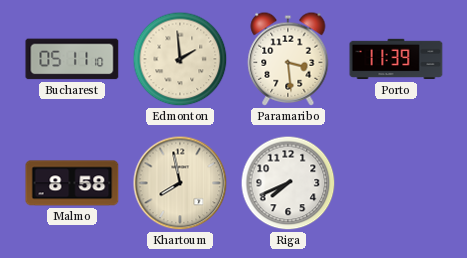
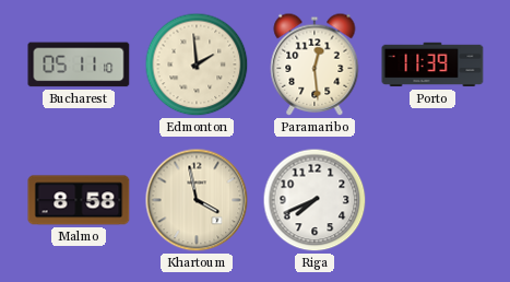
Paramaribo: 3:29 -> 12:29 (315, 64)
Khartoum: 7:58 -> 3:58 (197, 200)
